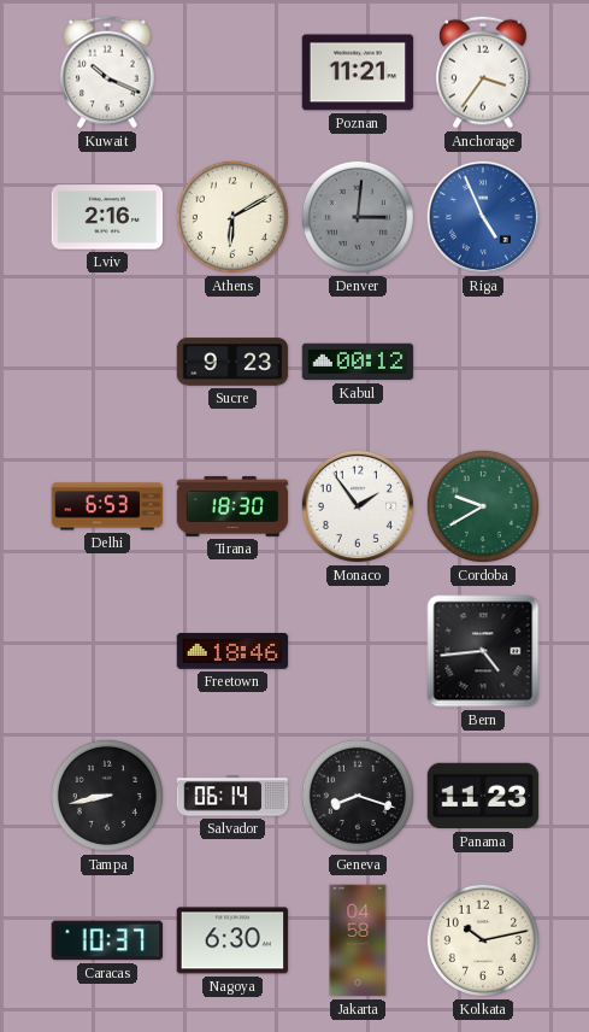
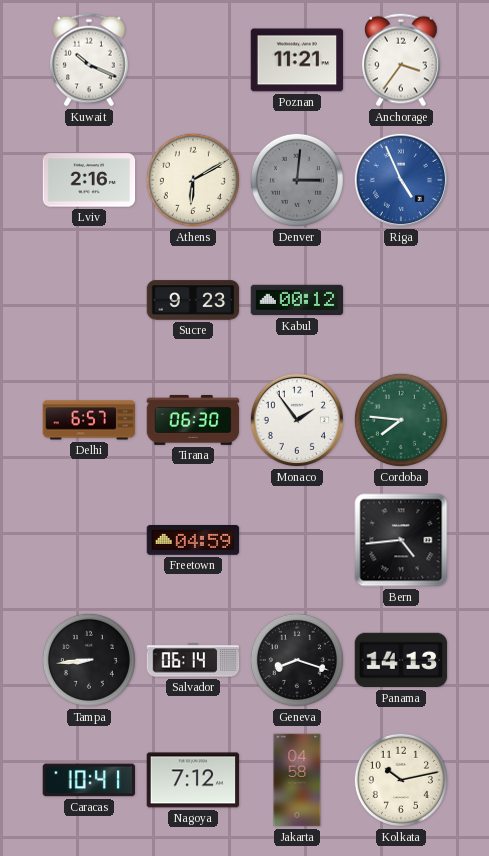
Delhi: 6:53 -> 6:57 (89, 420)
Tirana: 18:30 -> 06:30 (193, 420)
Cordoba: 9:40 -> 7:46 (401, 420)
Freetown: 18:46 -> 04:59 (193, 541)
Tampa: 8:43 -> 8:44 (89, 660)
Panama: 11:23 -> 14:13 (401, 660)
Caracas: 10:37 -> 10:41 (89, 780)
Nagoya: 6:30 -> 7:12 (193, 780)
